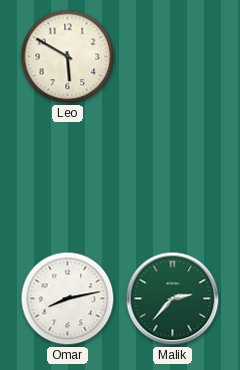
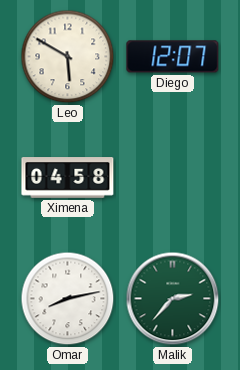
Diego: none -> 12:07 (173, 57)
Ximena: none -> 04:58 (68, 178)
